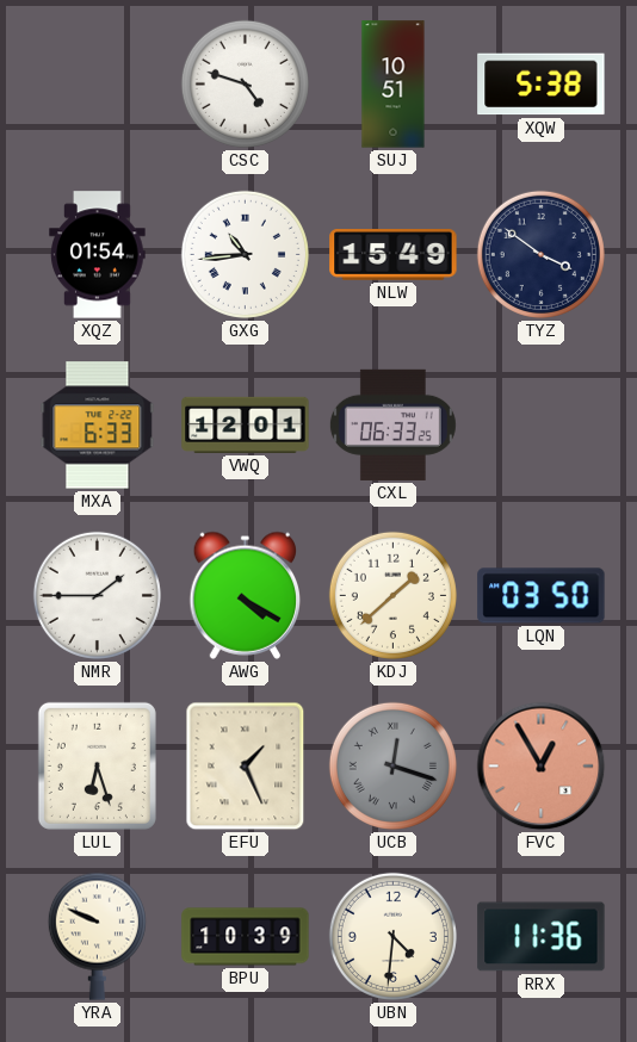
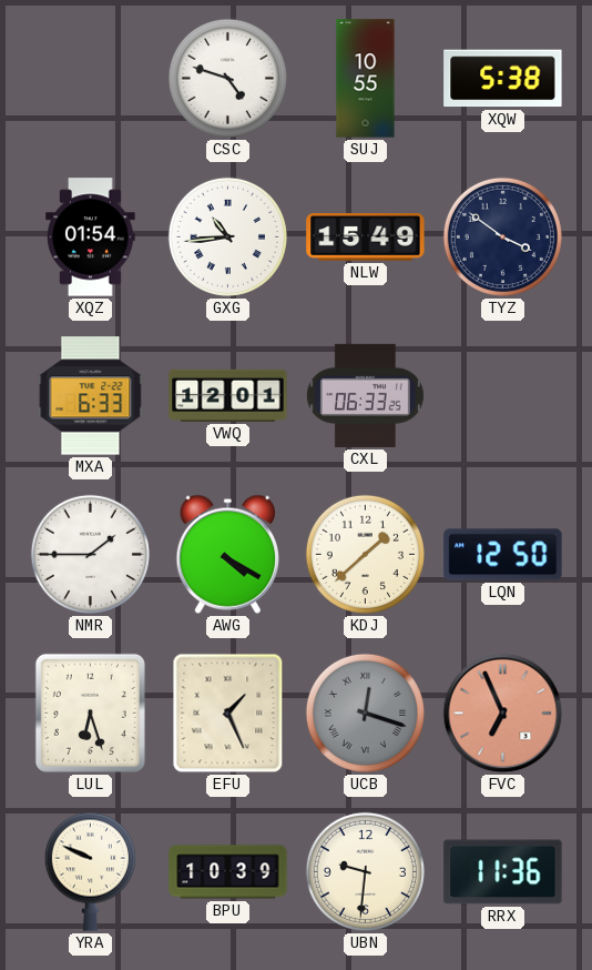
SUJ: 10:51 -> 10:55 (366, 79)
LQN: 03:50 -> 12:50 (503, 555)
FVC: 12:55 -> 6:56 (503, 714)
UBN: 4:31 -> 9:31 (365, 871)
